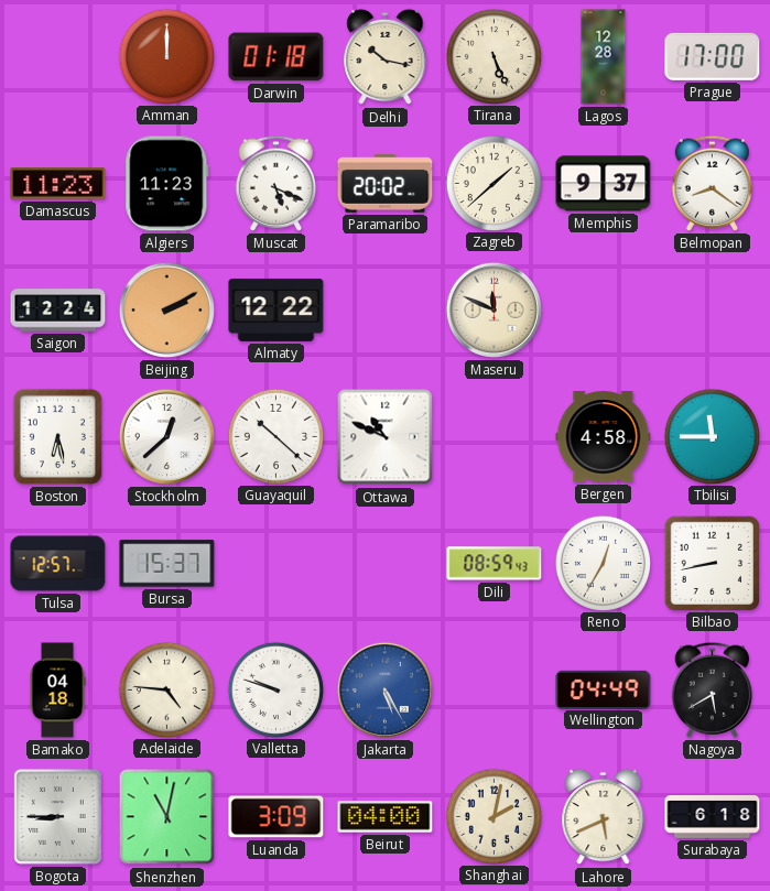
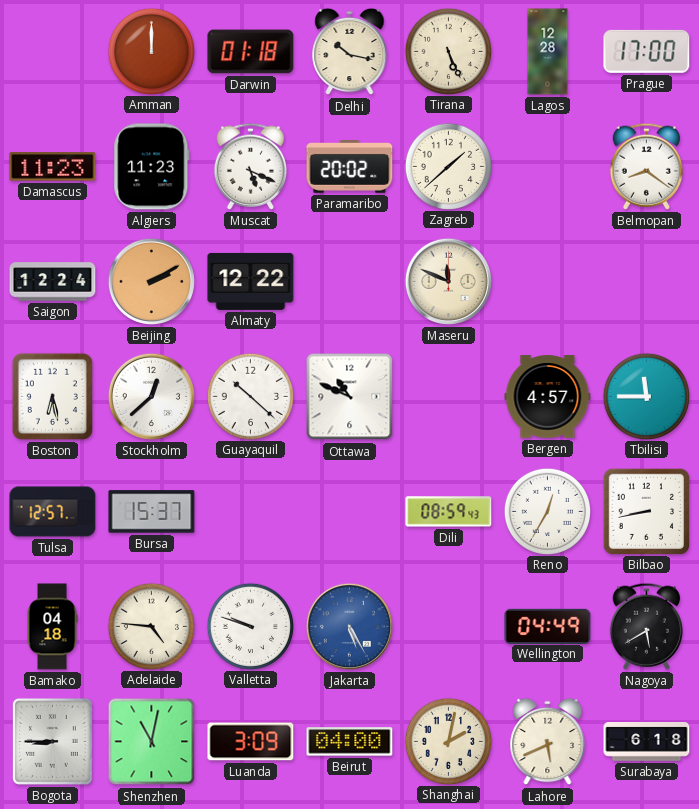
Memphis: 9:37 -> none (604, 184)
Bergen: 4:58 -> 4:57 (548, 397)
